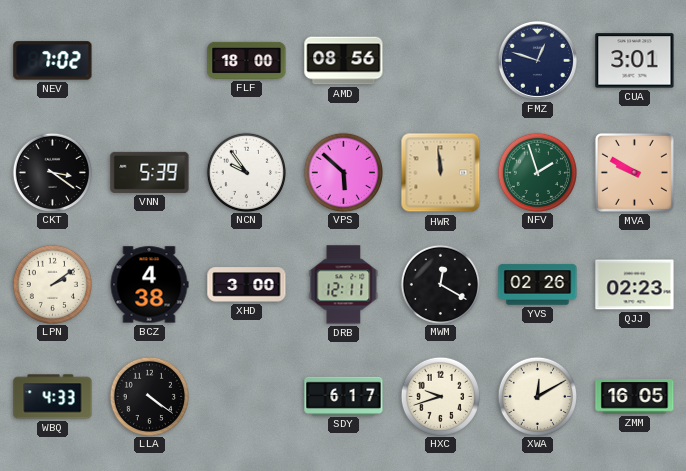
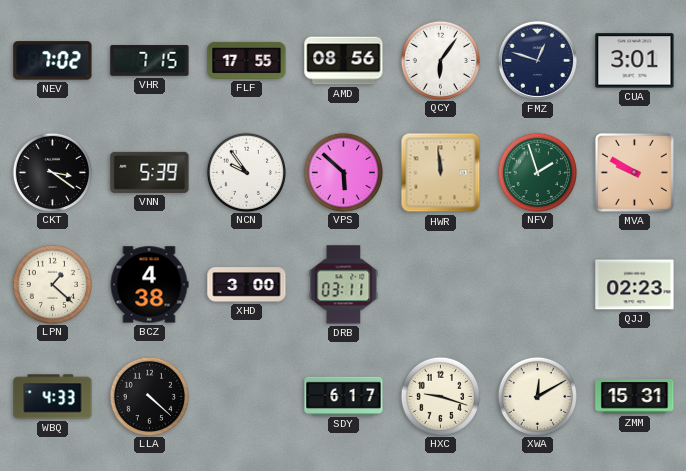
VHR: none -> 7:15 (150, 61)
FLF: 18:00 -> 17:55 (247, 60)
QCY: none -> 6:06 (440, 60)
LPN: 2:09 -> 1:22 (52, 284)
DRB: 12:11 -> 03:11 (344, 285)
MWM: 12:20 -> none (440, 284)
YVS: 02:26 -> none (538, 285)
LLA: 4:21 -> 4:22 (149, 396)
HXC: 9:42 -> 9:18 (440, 396)
ZMM: 16:05 -> 15:31 (635, 397)
